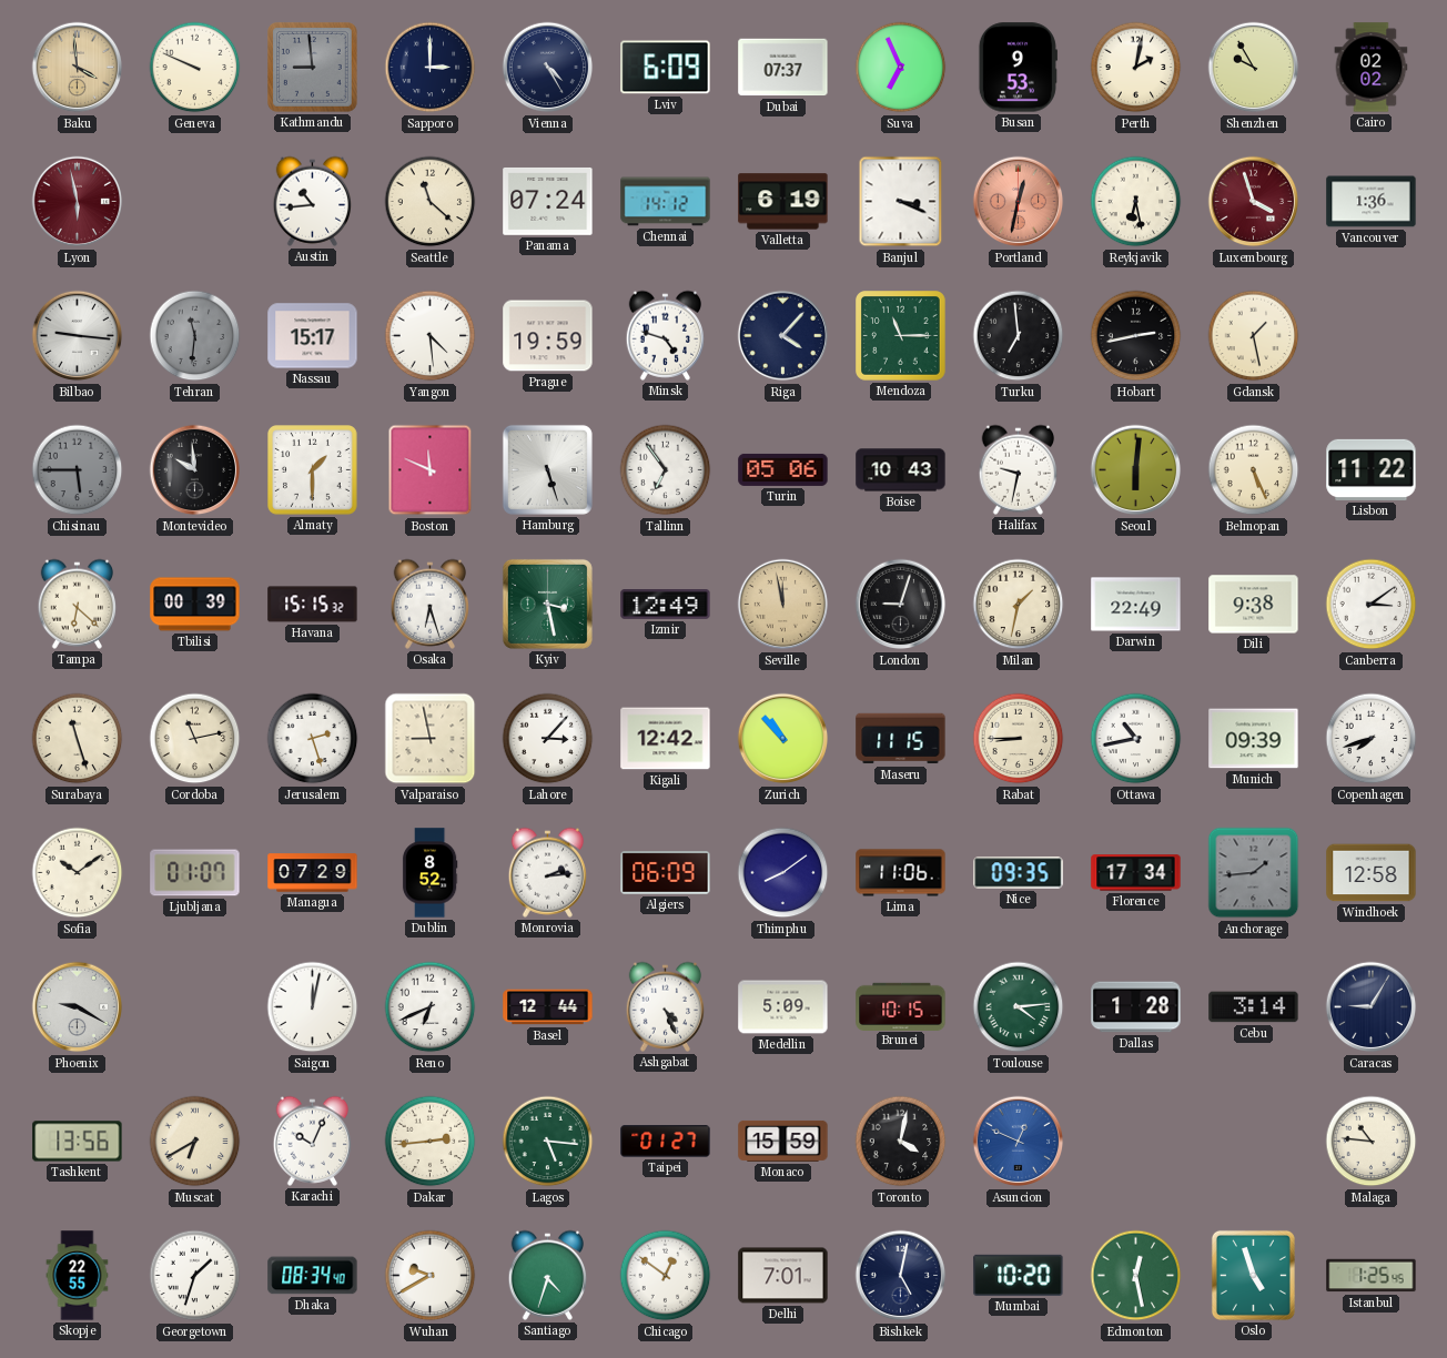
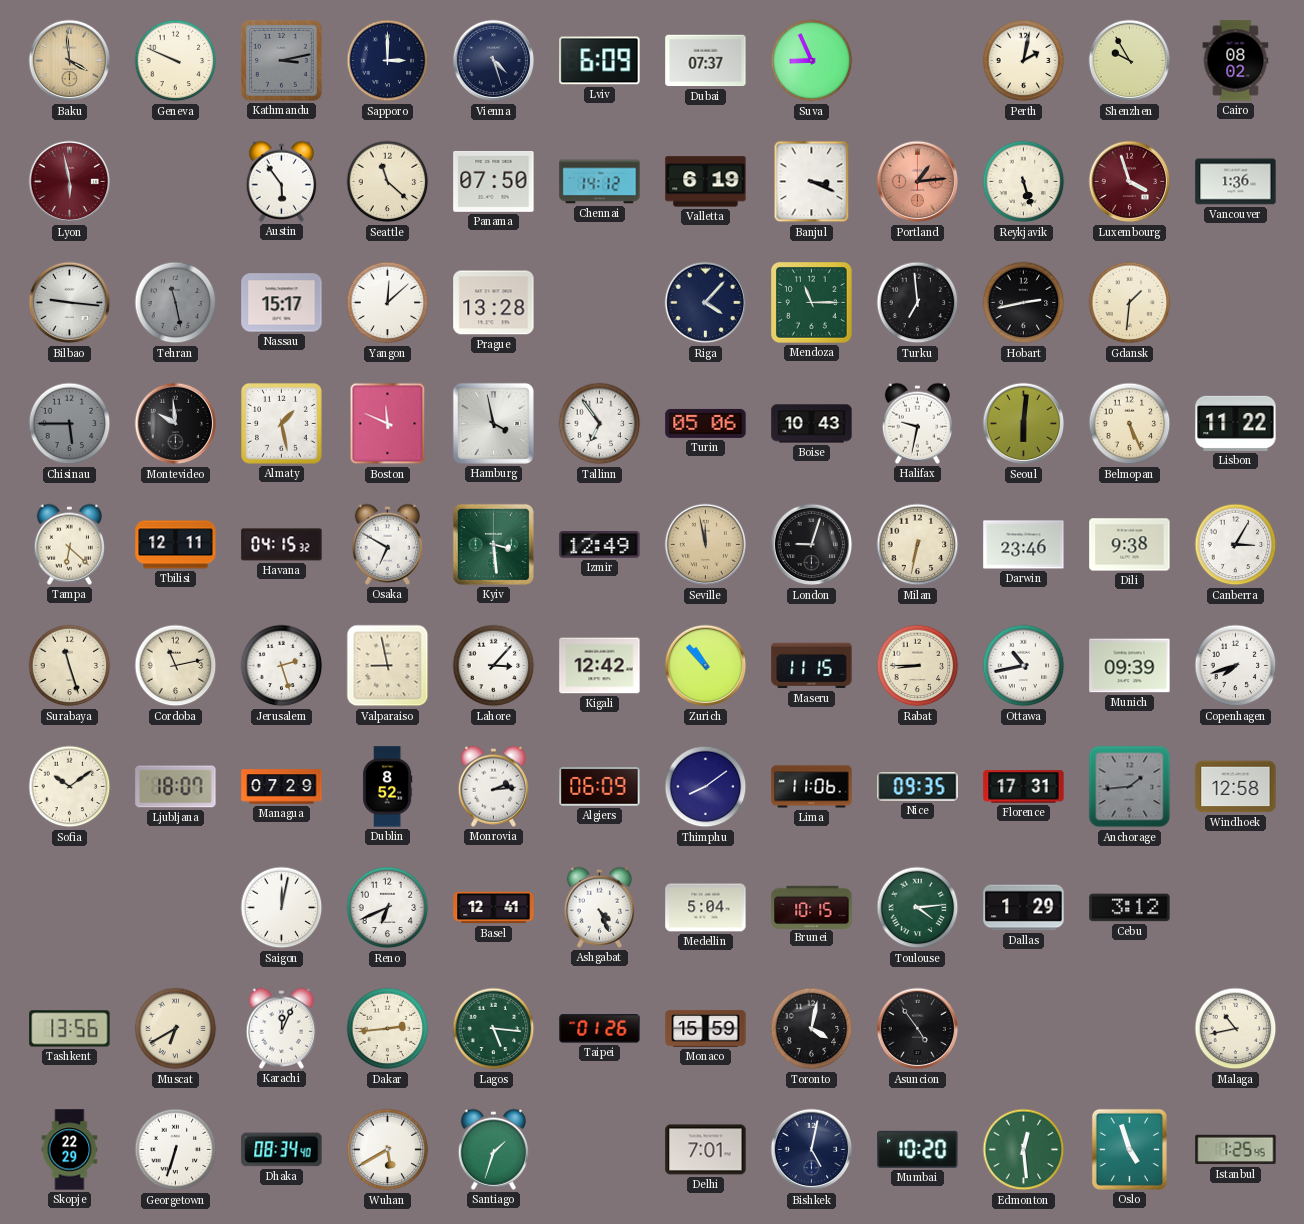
Kathmandu: 8:59 -> 3:13 (282, 61)
Vienna: 4:25 -> 4:27 (494, 61)
Suva: 6:56 -> 8:56 (812, 61)
Busan: 9:53 -> none (1018, 68)
Cairo: 02:02 -> 08:02 (1236, 61)
Austin: 10:44 -> 5:54 (282, 181)
Panama: 07:24 -> 07:50 (494, 181)
Portland: 12:32 -> 1:14 (918, 182)
Reykjavik: 6:28 -> 5:27 (1024, 182)
Tehran: 11:31 -> 11:28 (176, 303)
Yangon: 4:29 -> 12:08 (388, 303)
Prague: 19:59 -> 13:28 (494, 303)
Minsk: 4:48 -> none (666, 335)
Gdansk: 1:28 -> 1:31 (1130, 303)
Almaty: 1:30 -> 1:28 (282, 424)
Hamburg: 5:27 -> 3:58 (493, 423)
Tbilisi: 00:39 -> 12:11 (176, 545)
Havana: 15:15 -> 04:15 (282, 545)
Osaka: 6:27 -> 6:50 (388, 544)
Kyiv: 3:28 -> 3:29 (493, 544)
Milan: 1:32 -> 6:32 (918, 545)
Darwin: 22:49 -> 23:46 (1024, 545)
Canberra: 3:09 -> 3:05 (1236, 545)
Ljubljana: 01:07 -> 18:07 (176, 787)
Florence: 17:34 -> 17:31 (1024, 787)
Phoenix: 9:20 -> none (78, 1007)
Basel: 12:44 -> 12:41 (494, 908)
Medellin: 5:09 -> 5:04 (706, 908)
Dallas: 1:28 -> 1:29 (1024, 908)
Cebu: 3:14 -> 3:12 (1130, 908)
Caracas: 9:05 -> none (1372, 1007)
Karachi: 10:04 -> 12:04 (282, 1028)
Taipei: 01:27 -> 01:26 (600, 1029)
Asuncion: 12:49 -> 4:54 (918, 1029)
Asuncion dial: blue -> black (918, 1029)
Malaga: 10:46 -> 10:43 (1236, 1029)
Skopje: 22:55 -> 22:29 (70, 1150)
Georgetown: 1:33 -> 6:33 (176, 1150)
Wuhan: 9:40 -> 5:40 (388, 1150)
Santiago: 4:33 -> 1:33 (494, 1149)
Chicago: 12:51 -> none (666, 1276)
Edmonton: 12:28 -> 12:29 (1024, 1150)
